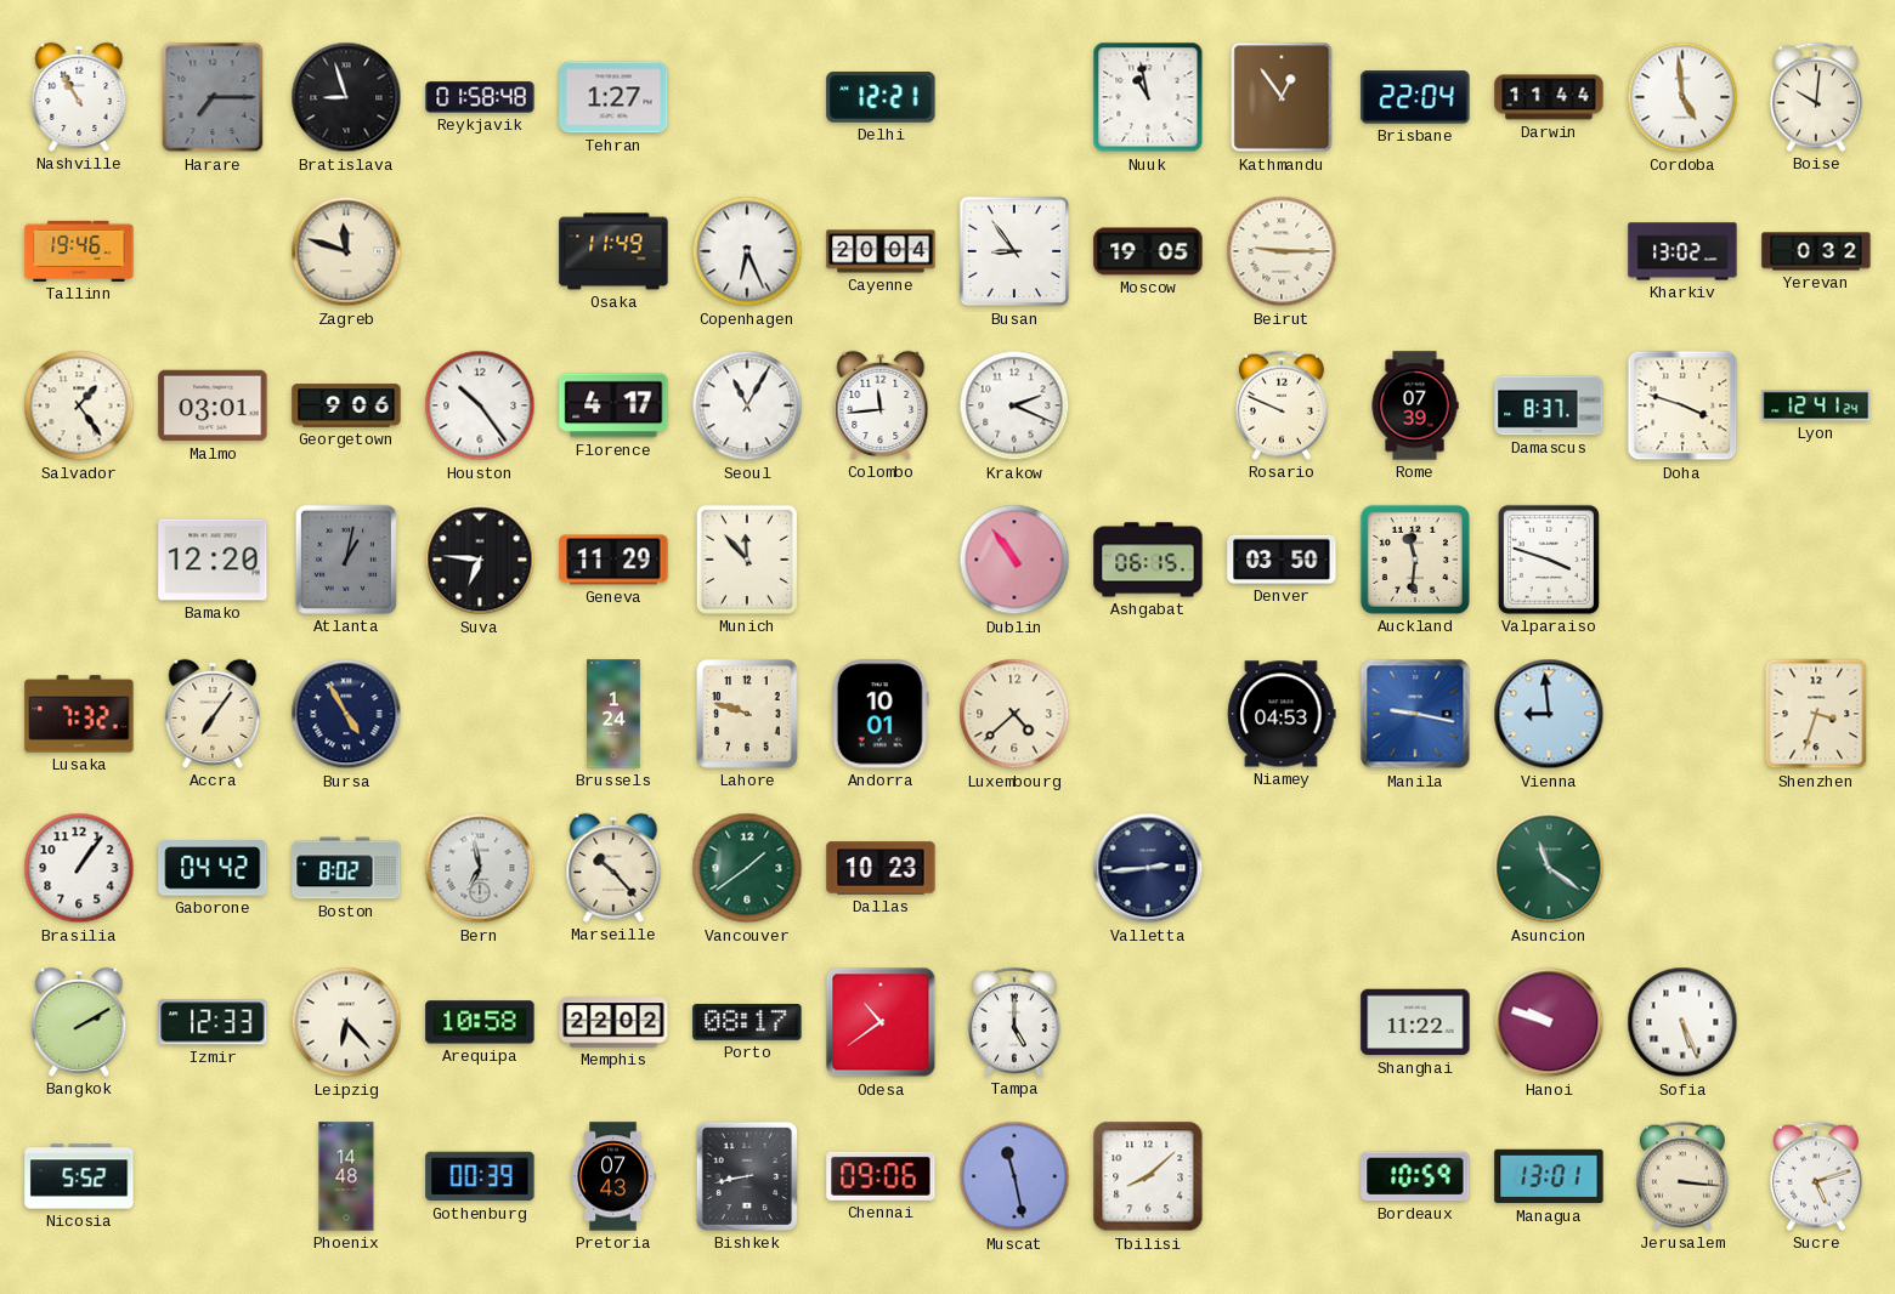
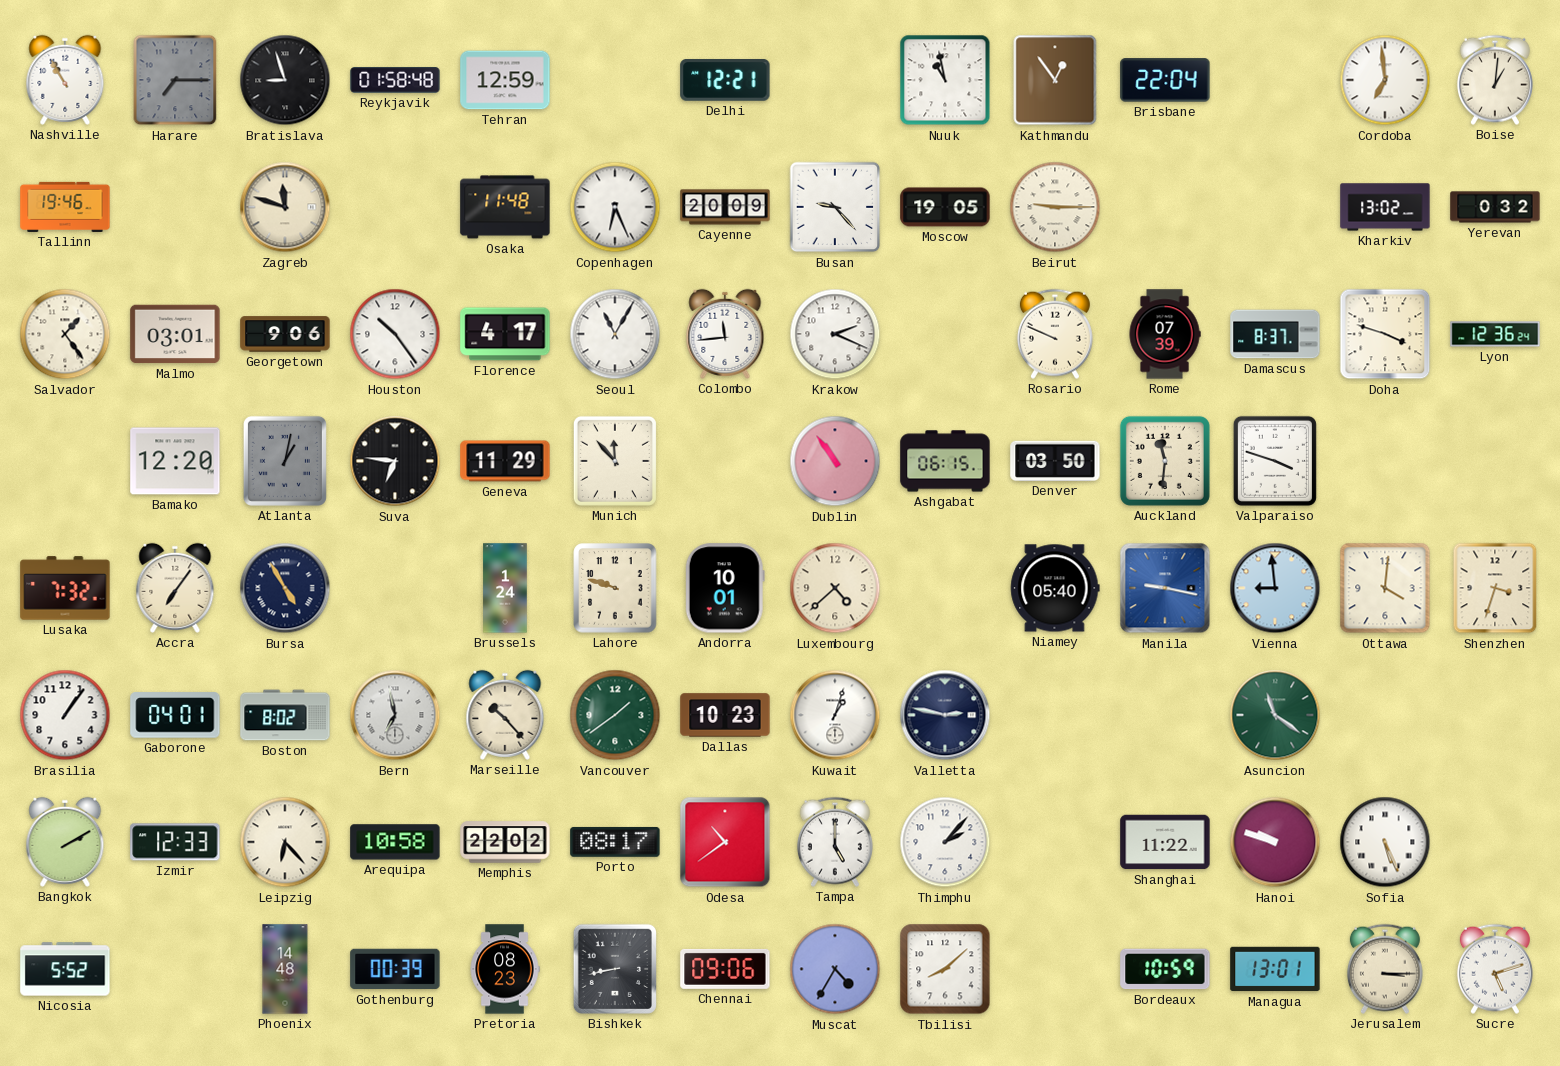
Tehran: 1:27 -> 12:59 (505, 80)
Darwin: 11:44 -> none (1549, 97)
Cordoba: 4:59 -> 6:59 (1385, 80)
Boise: 10:01 -> 1:01 (1495, 80)
Osaka: 11:49 -> 11:48 (505, 207)
Cayenne: 20:04 -> 20:09 (725, 207)
Busan: 8:54 -> 9:23 (835, 207)
Lyon: 12:41 -> 12:36 (1495, 334)
Niamey: 04:53 -> 05:40 (1055, 588)
Ottawa: none -> 4:01 (1385, 588)
Gaborone: 04:42 -> 04:01 (175, 715)
Kuwait: none -> 1:03 (835, 715)
Valletta: 2:44 -> 2:47 (945, 715)
Thimphu: none -> 2:07 (945, 842)
Pretoria: 07:43 -> 08:23 (505, 969)
Muscat: 11:28 -> 4:35 (835, 969)
Jerusalem: 3:16 -> 3:15 (1385, 969)
